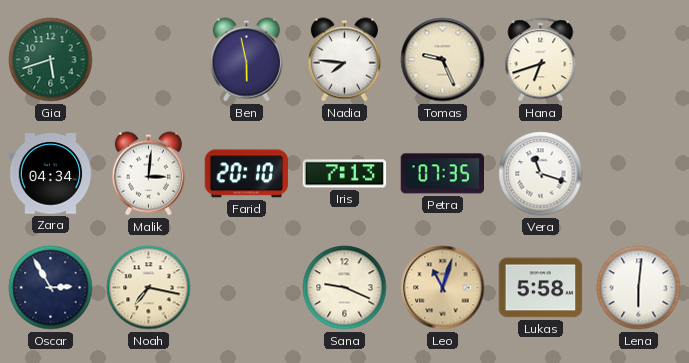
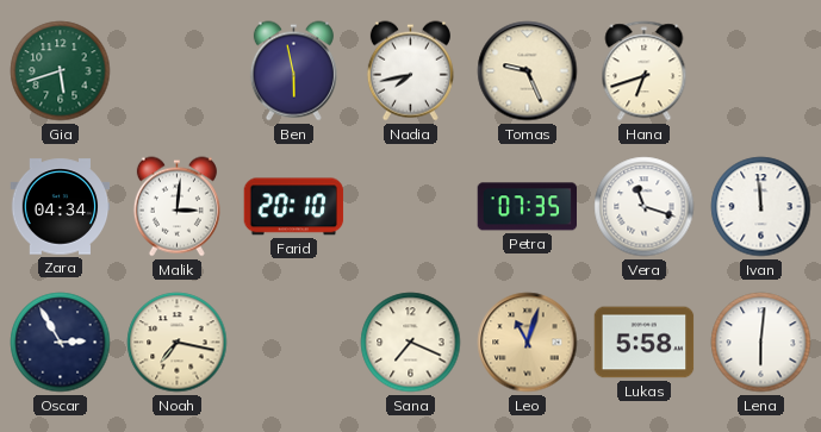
Nadia: 7:46 -> 7:43 (410, 71)
Iris: 7:13 -> none (345, 174)
Ivan: none -> 11:59 (761, 207)
Sana: 9:19 -> 7:19 (411, 343)
